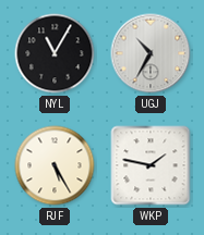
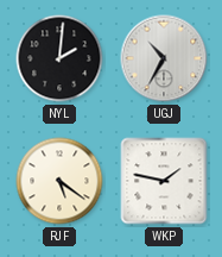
NYL: 11:05 -> 2:01 (59, 58)
RJF: 5:25 -> 5:21 (59, 181)
